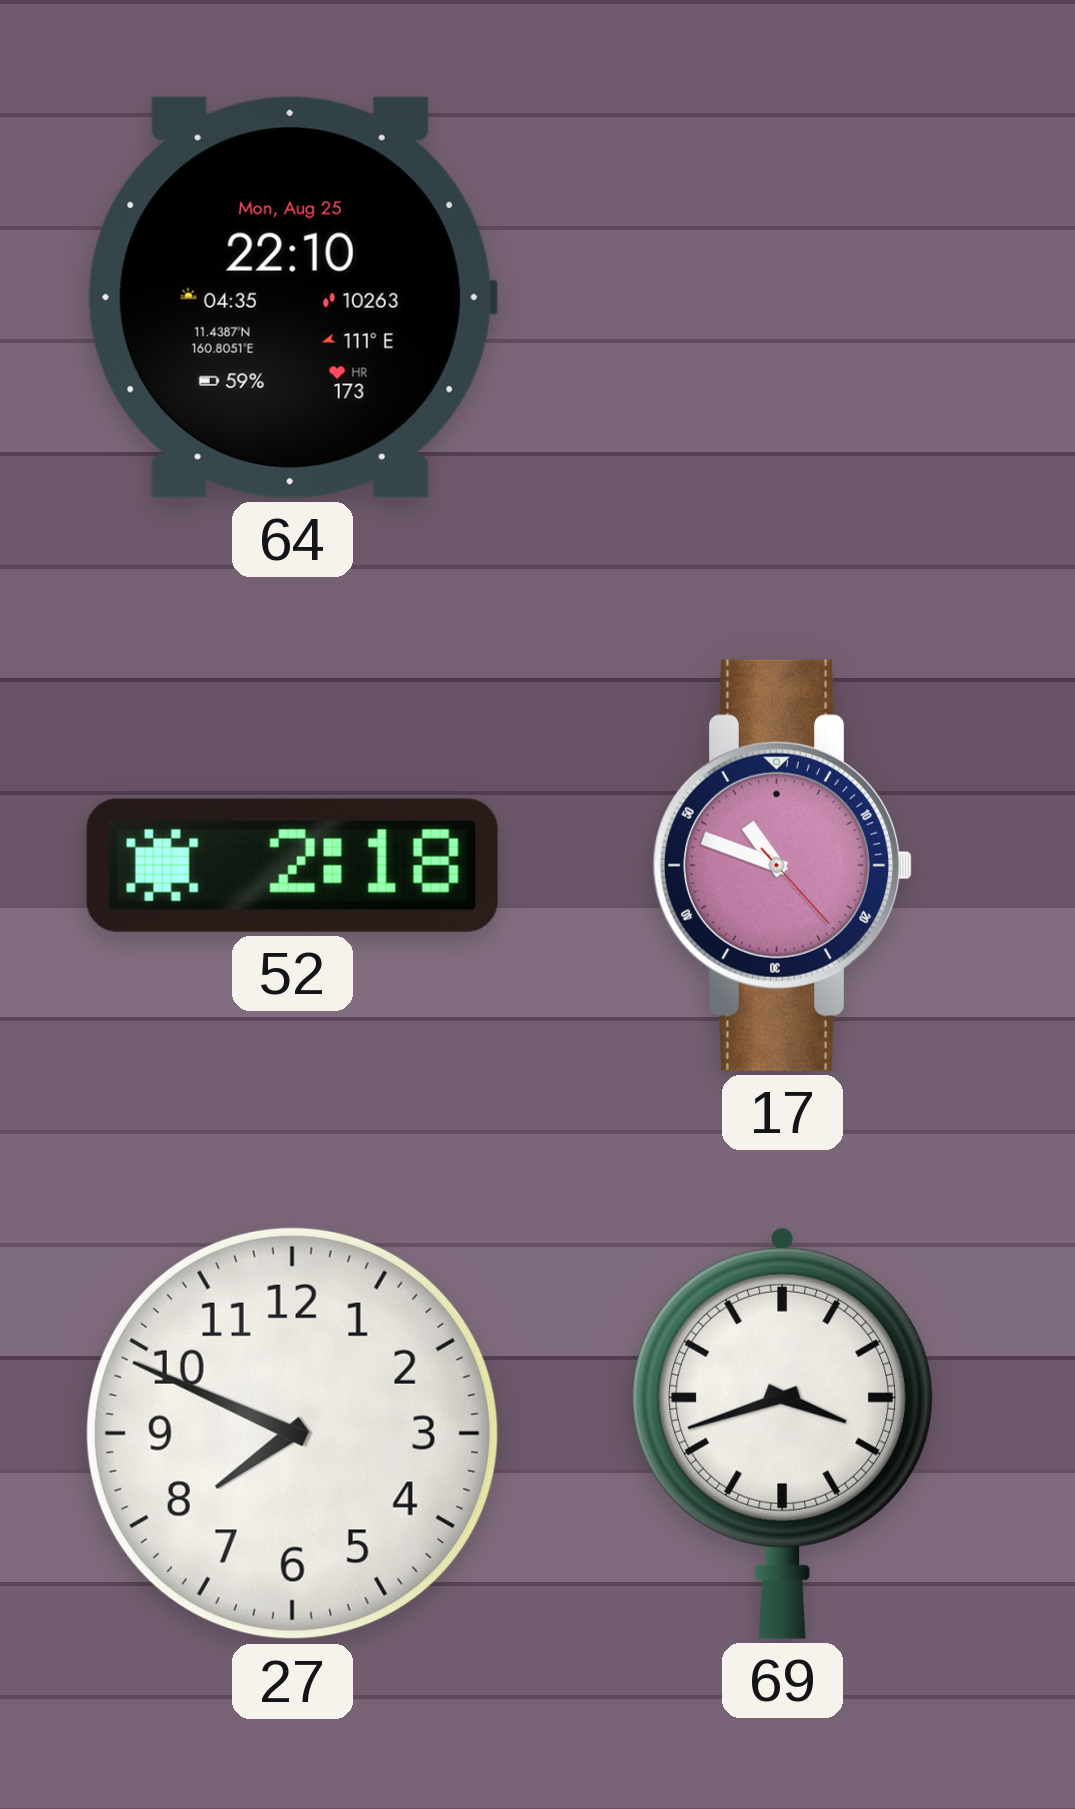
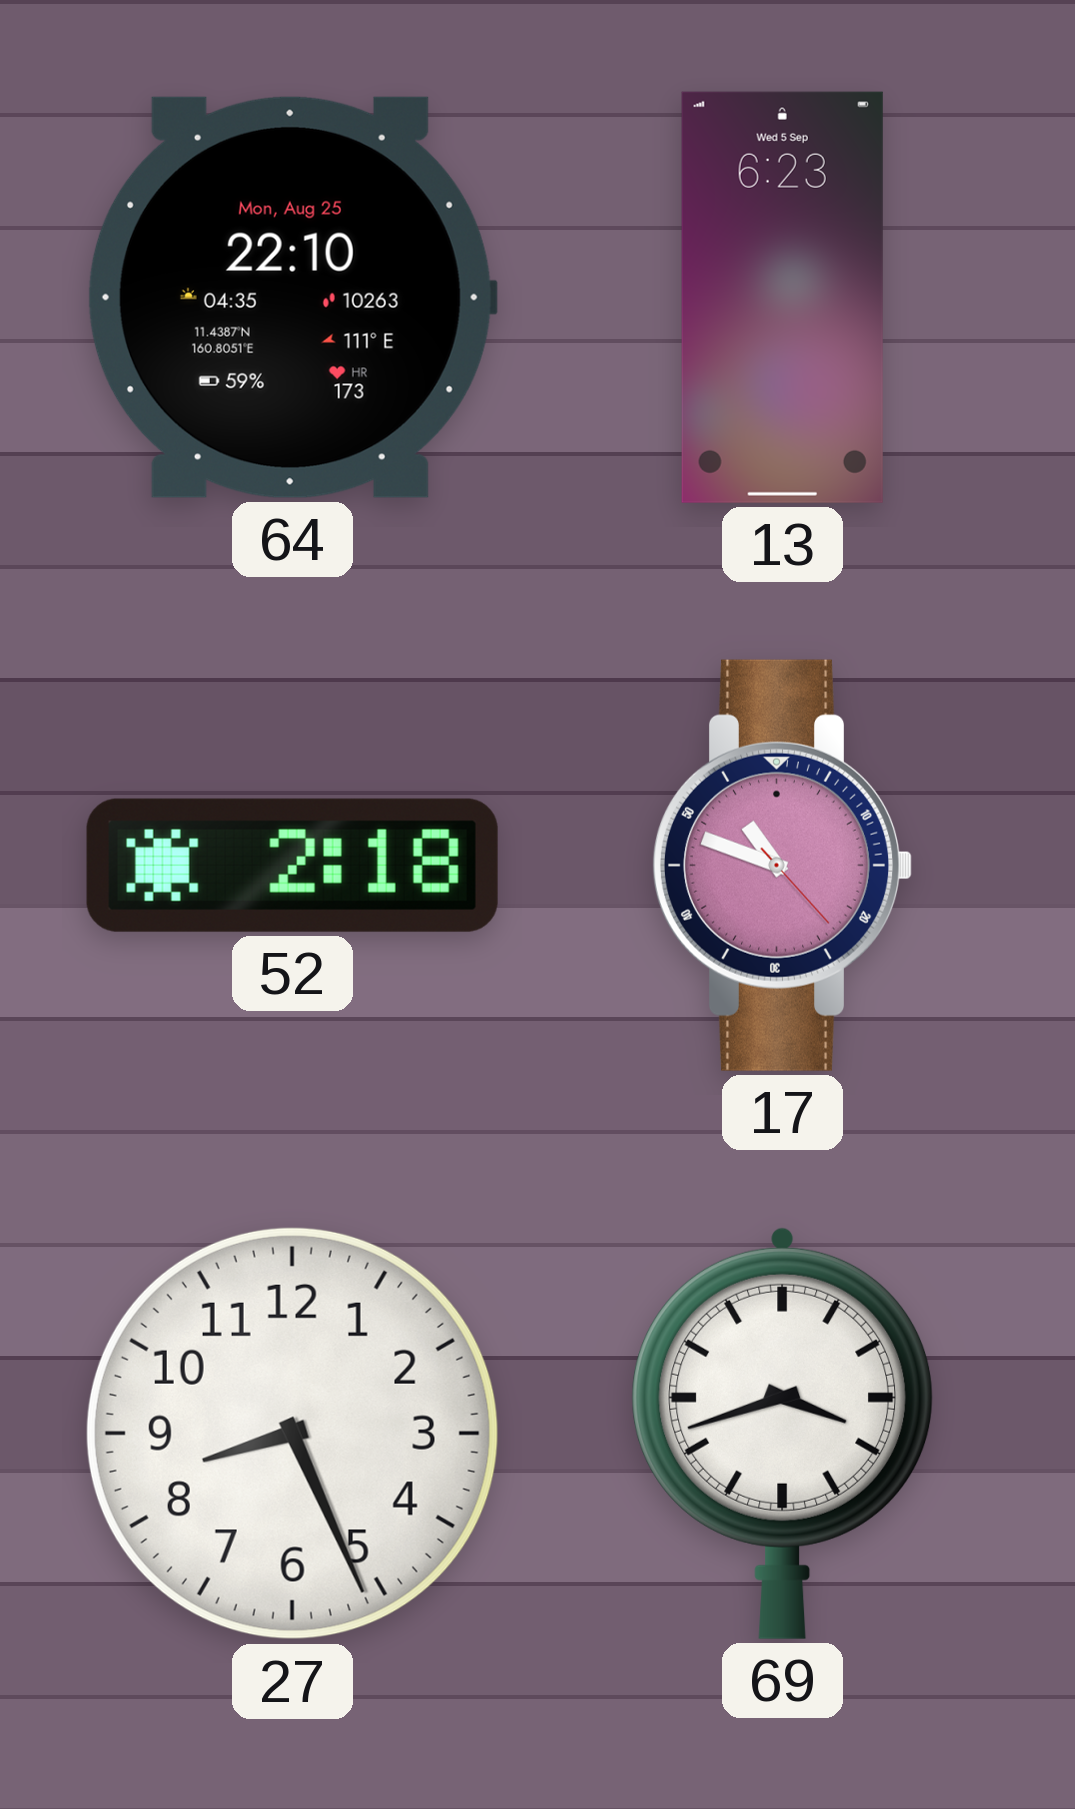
13: none -> 6:23 (782, 297)
27: 7:49 -> 8:26 (292, 1433)
